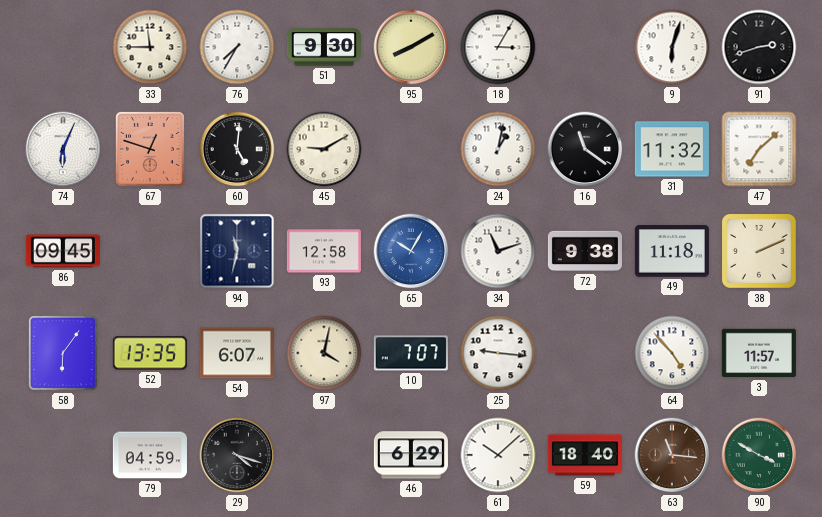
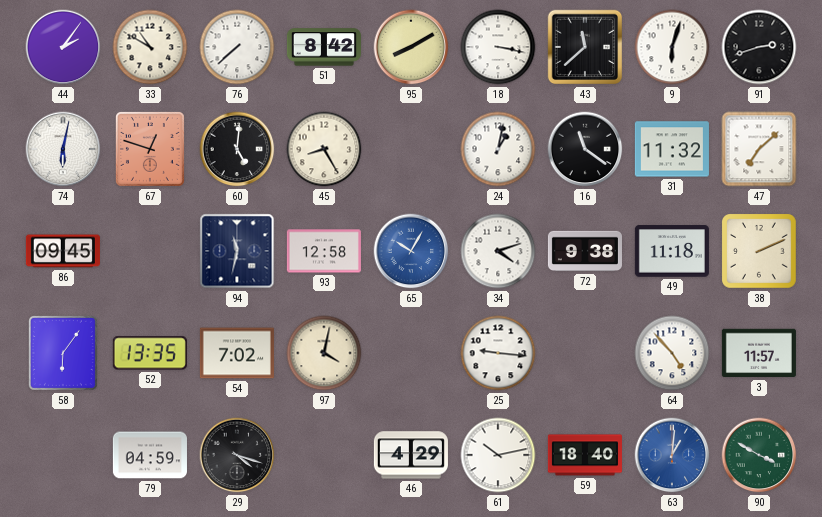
44: none -> 2:06 (63, 47)
33: 11:45 -> 10:50 (150, 47)
76: 7:35 -> 7:38 (237, 47)
51: 9:30 -> 8:42 (324, 47)
18: 3:05 -> 3:17 (498, 47)
43: none -> 11:38 (585, 47)
74: 6:04 -> 6:02 (63, 149)
45: 9:10 -> 8:25 (324, 149)
34: 11:12 -> 4:12 (498, 251)
54: 6:07 -> 7:02 (237, 353)
10: 7:07 -> none (411, 353)
46: 6:29 -> 4:29 (411, 455)
61: 10:08 -> 10:13 (498, 455)
63: 11:16 -> 1:01 (672, 455)
63 dial: brown -> blue (672, 455)
